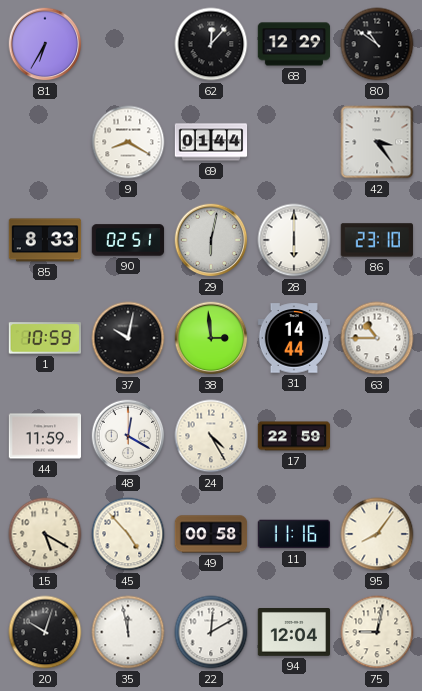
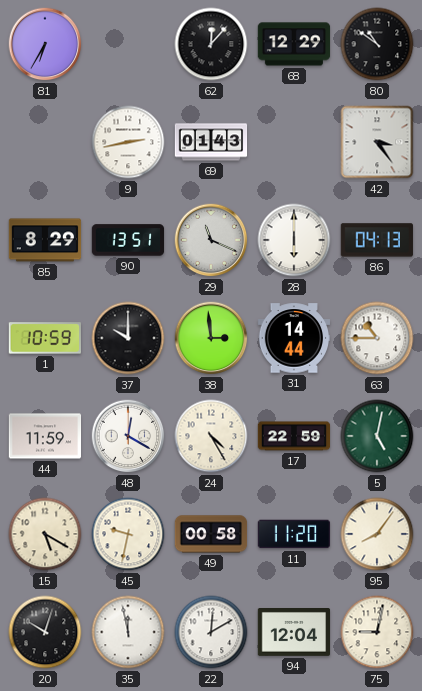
9: 8:20 -> 2:43 (128, 142)
69: 01:44 -> 01:43 (211, 142)
85: 8:33 -> 8:29 (45, 240)
90: 02:51 -> 13:51 (128, 240)
29: 6:02 -> 11:19 (211, 240)
86: 23:10 -> 04:13 (376, 240)
37: 10:02 -> 10:00 (128, 338)
5: none -> 5:02 (377, 436)
45: 4:53 -> 9:32 (128, 534)
11: 11:16 -> 11:20 (294, 534)
